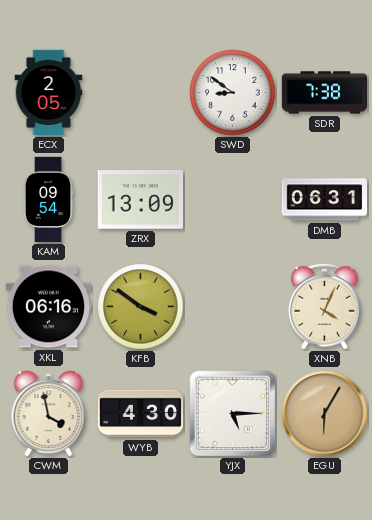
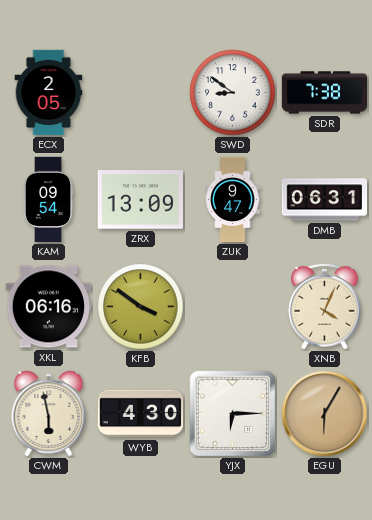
ZUK: none -> 9:47 (233, 200)
CWM: 3:58 -> 5:58 (49, 414)
YJX: 5:15 -> 6:15 (233, 414)
